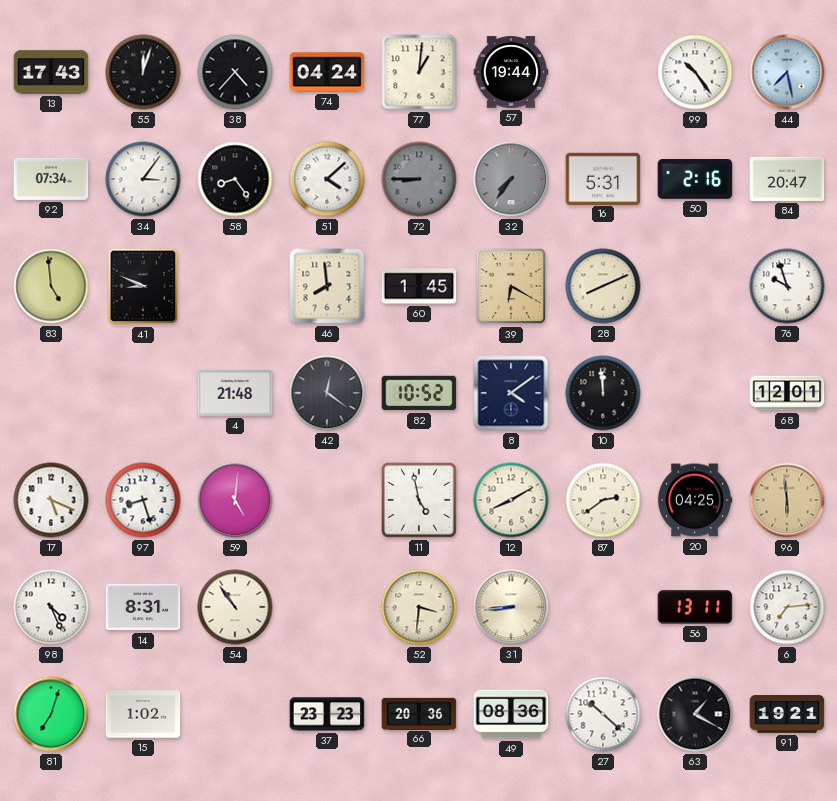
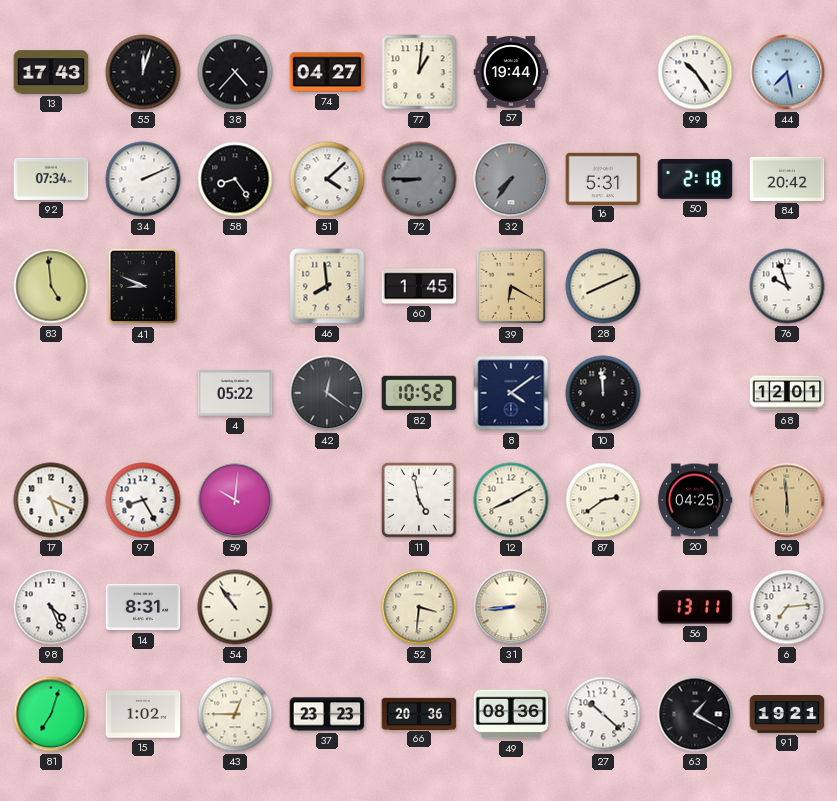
74: 04:24 -> 04:27 (327, 72)
34: 3:06 -> 2:11 (143, 179)
50: 2:16 -> 2:18 (695, 180)
84: 20:47 -> 20:42 (787, 179)
4: 21:48 -> 05:22 (235, 394)
97: 8:27 -> 8:25 (143, 500)
59: 5:01 -> 10:01 (235, 500)
43: none -> 12:45 (235, 714)
